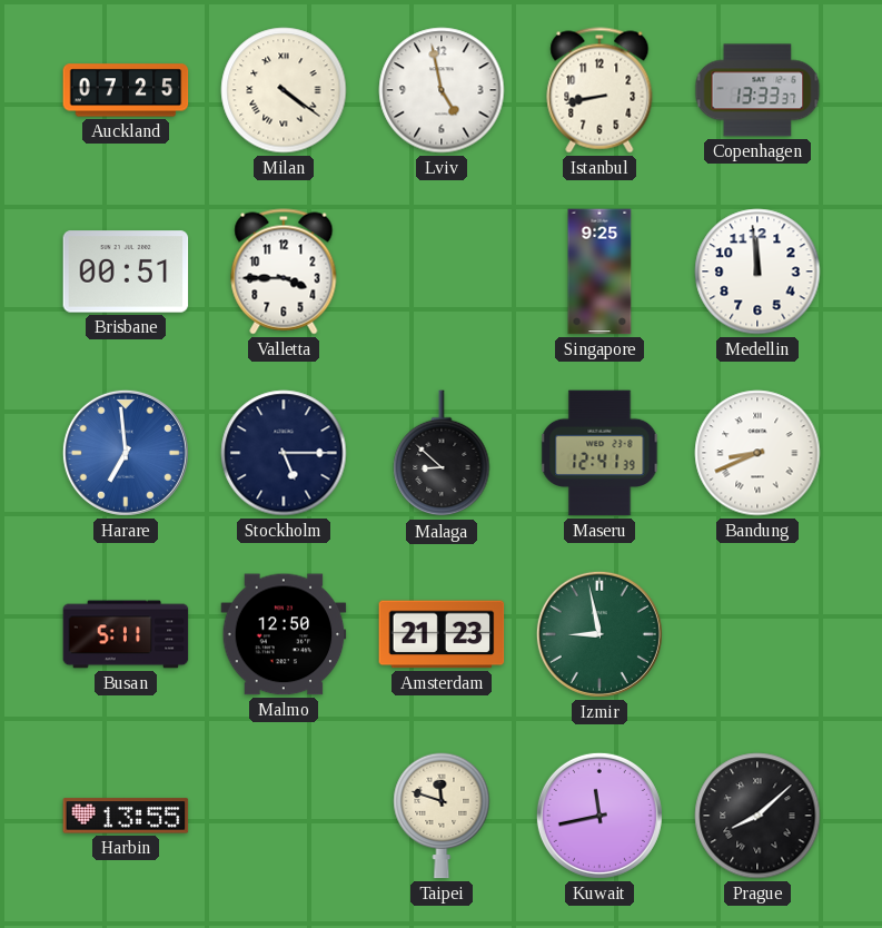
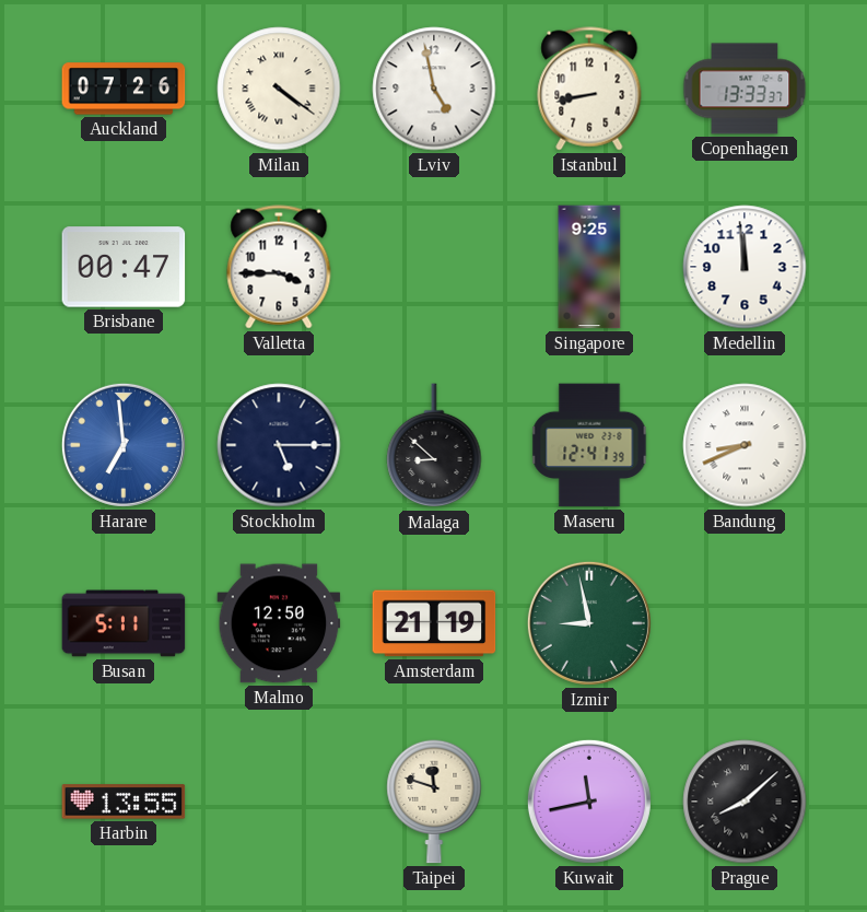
Auckland: 07:25 -> 07:26 (124, 89)
Brisbane: 00:51 -> 00:47 (124, 267)
Amsterdam: 21:23 -> 21:19 (434, 623)
